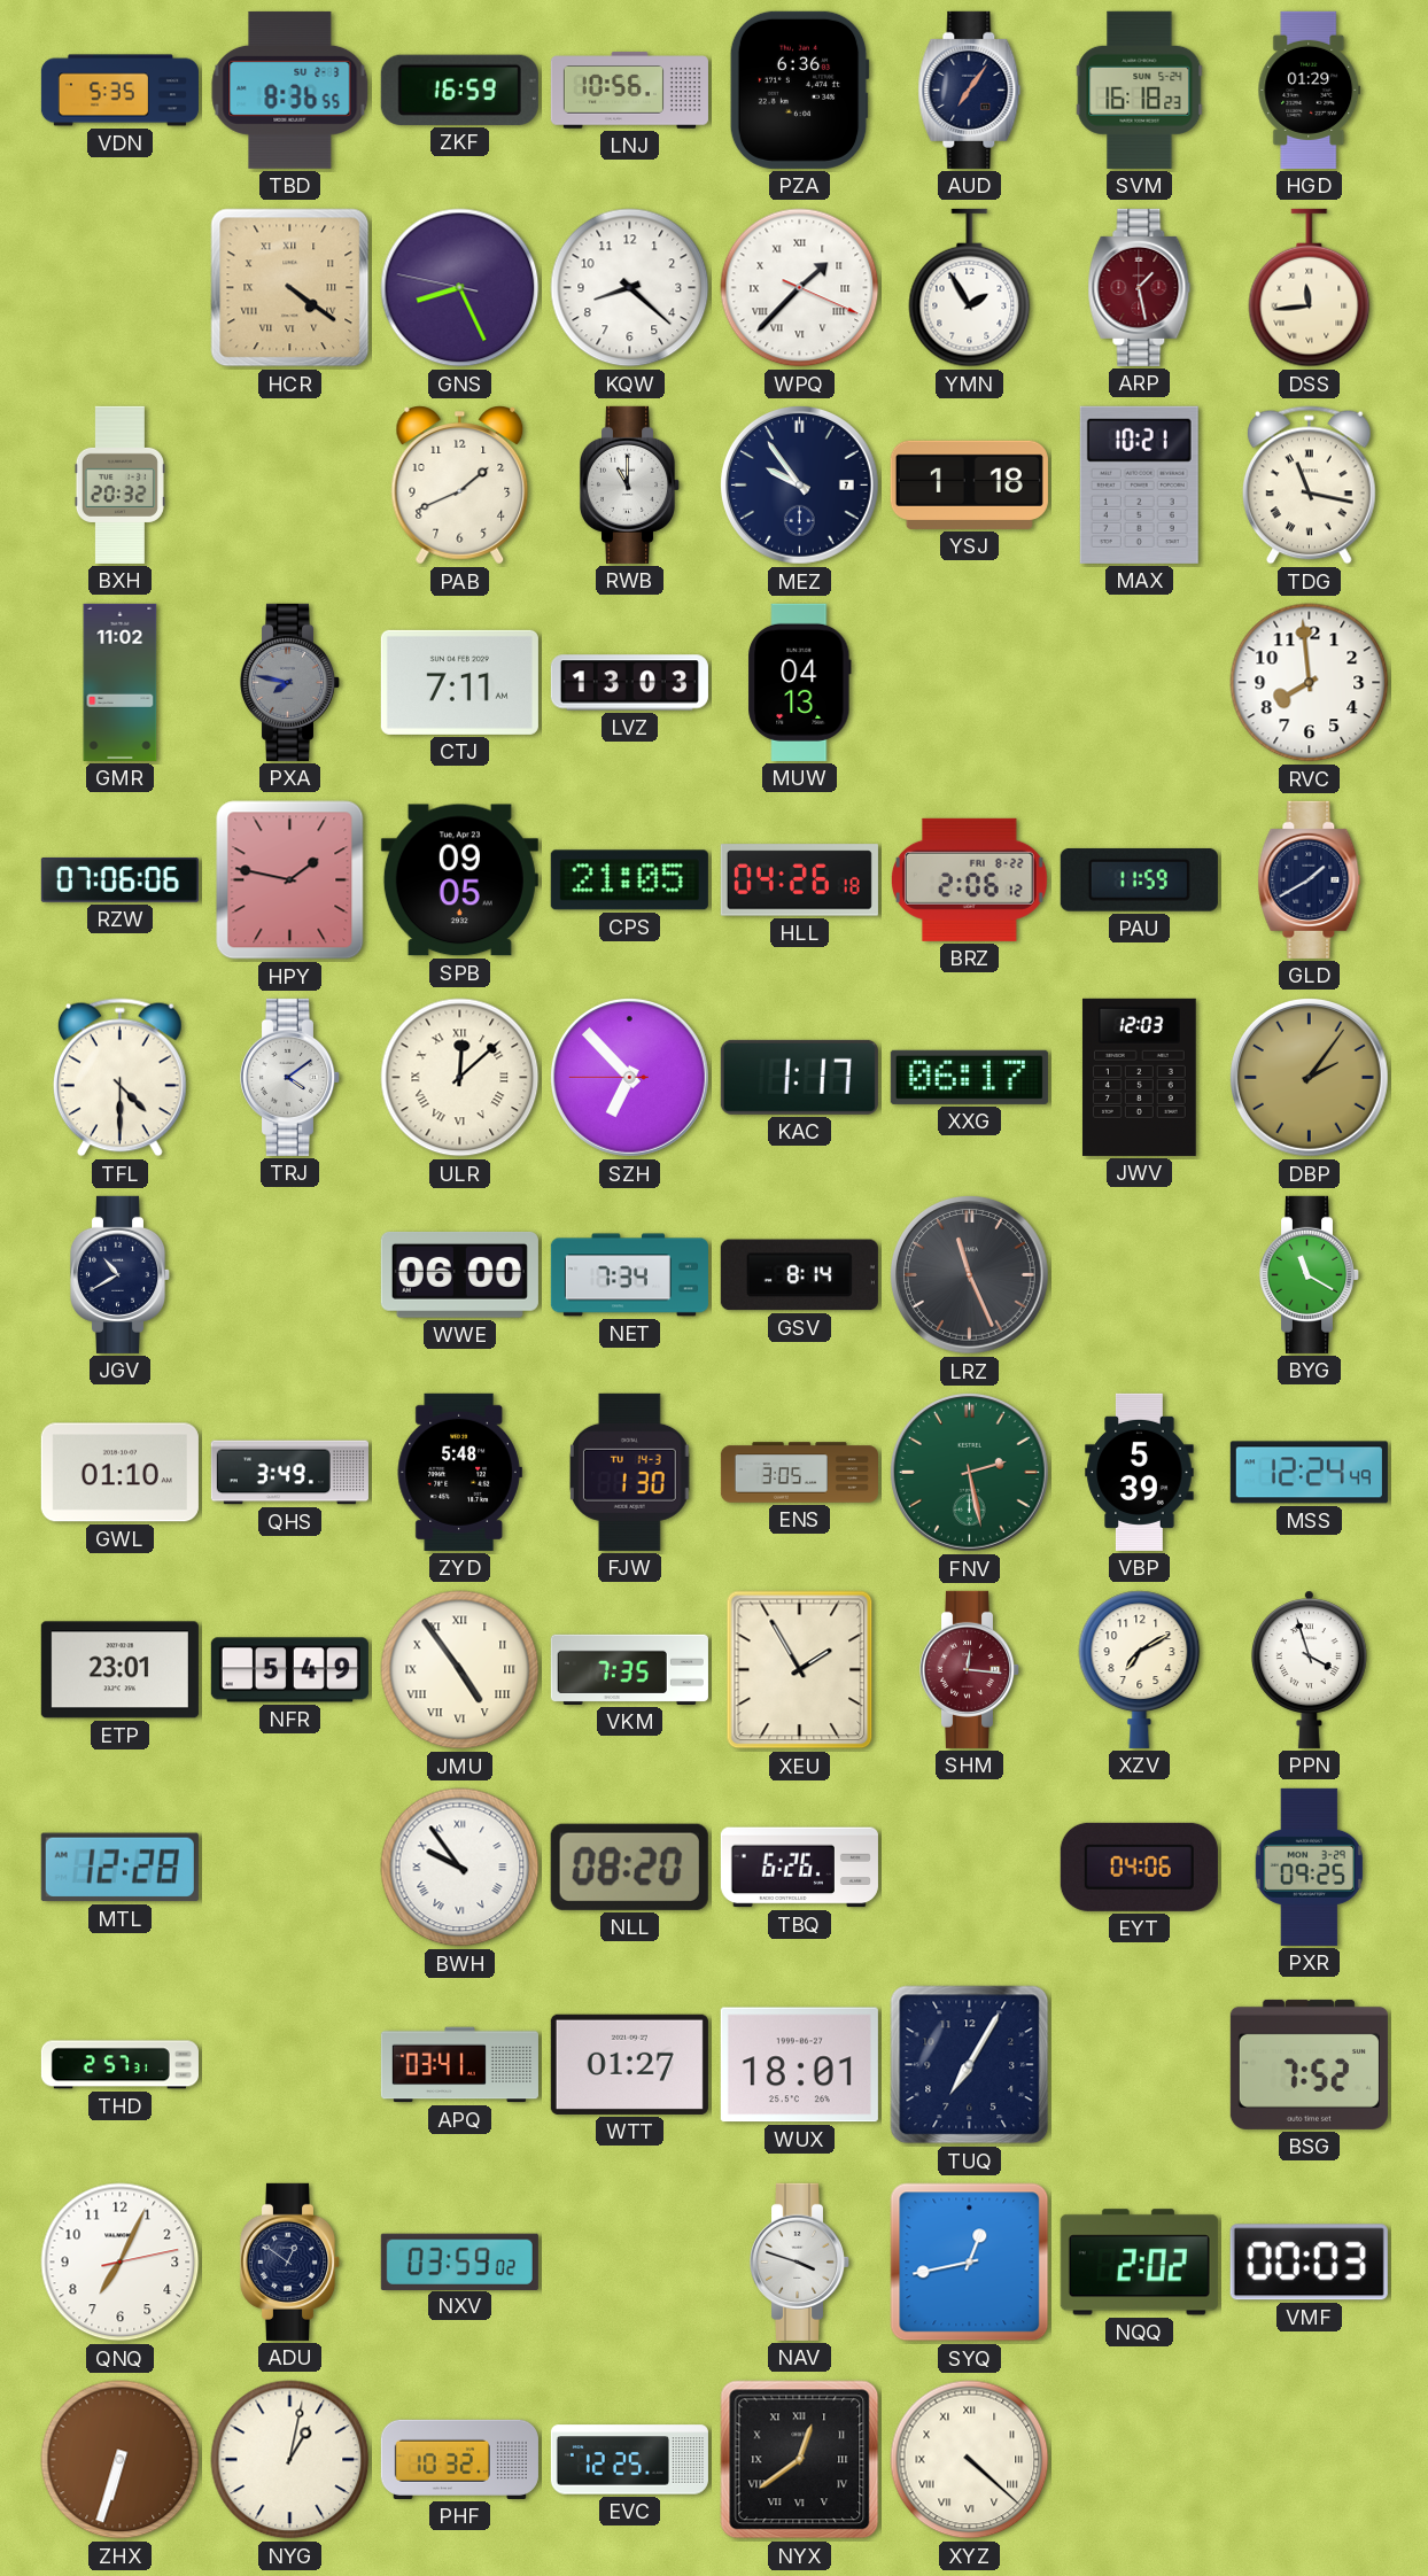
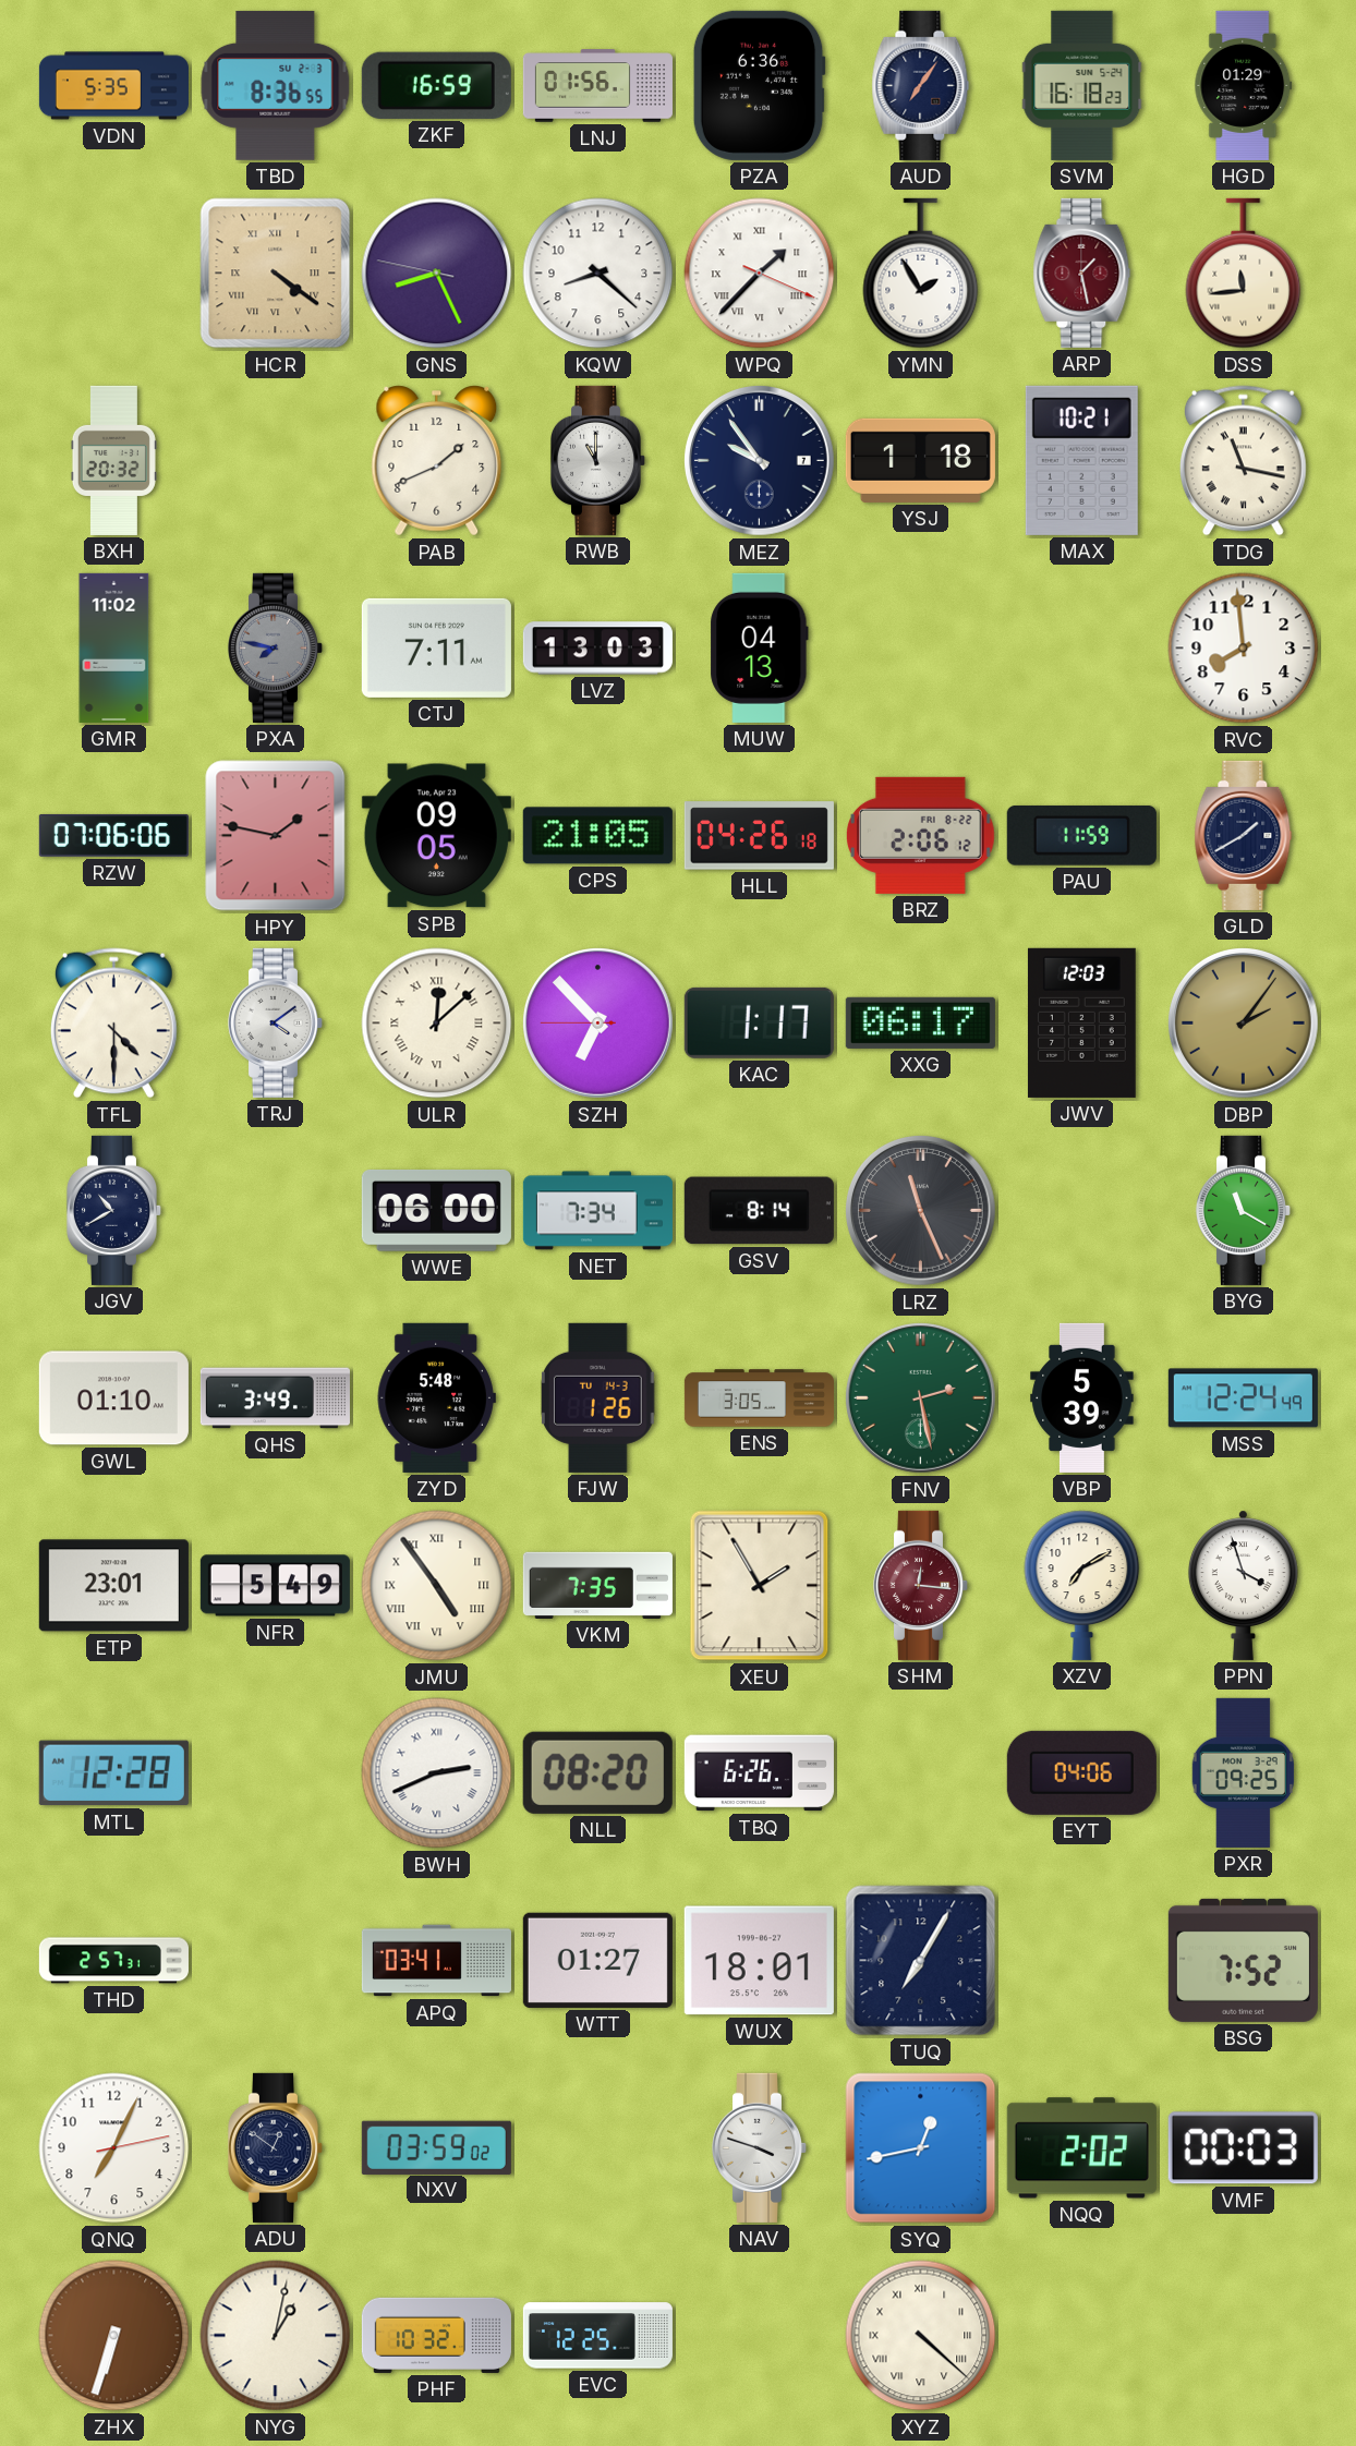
LNJ: 10:56 -> 01:56 (597, 86)
FJW: 1:30 -> 1:26 (598, 1397)
BWH: 9:54 -> 2:41 (437, 1773)
NYX: 12:39 -> none (800, 2460)
